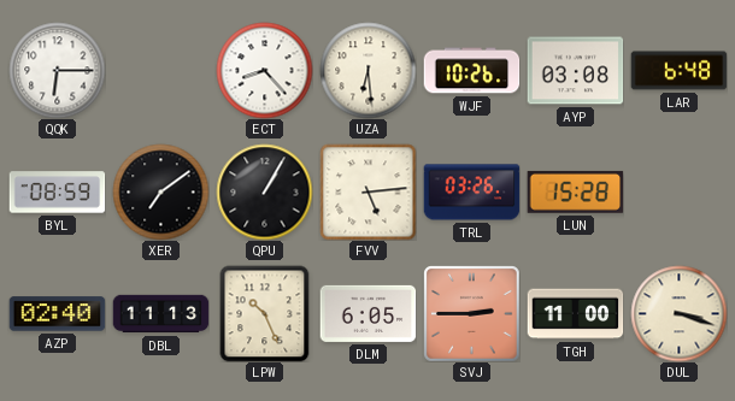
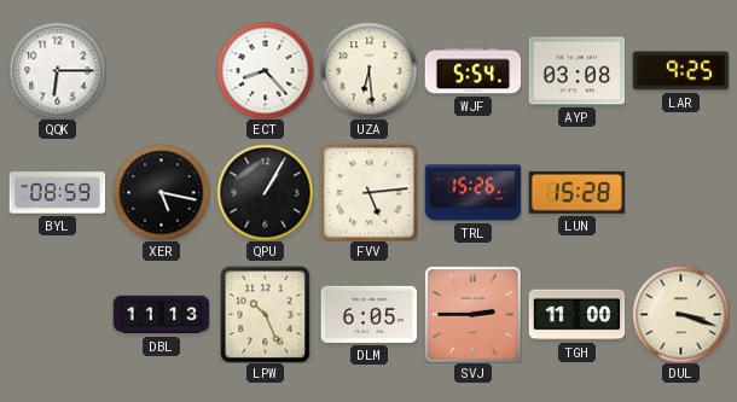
WJF: 10:26 -> 5:54 (472, 71)
LAR: 6:48 -> 9:25 (680, 71)
XER: 7:09 -> 5:17 (161, 192)
TRL: 03:26 -> 15:26 (472, 193)
AZP: 02:40 -> none (57, 314)
